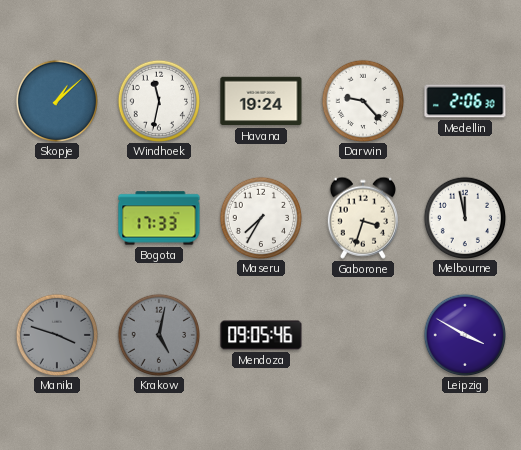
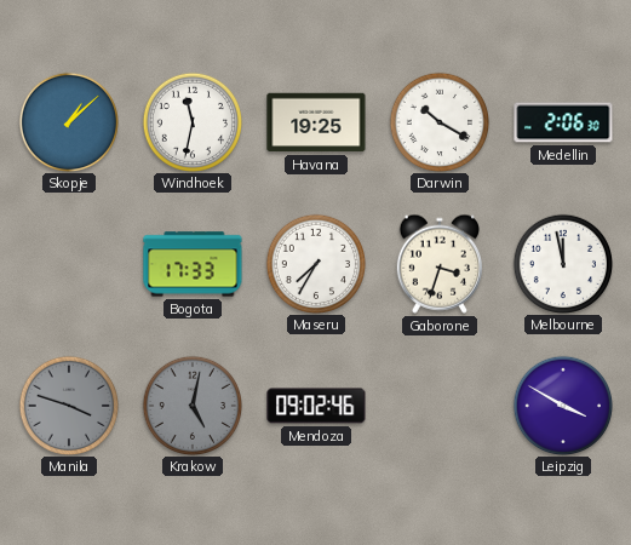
Havana: 19:24 -> 19:25 (316, 122)
Darwin: 9:23 -> 10:20 (438, 121)
Mendoza: 09:05 -> 09:02 (316, 406)
